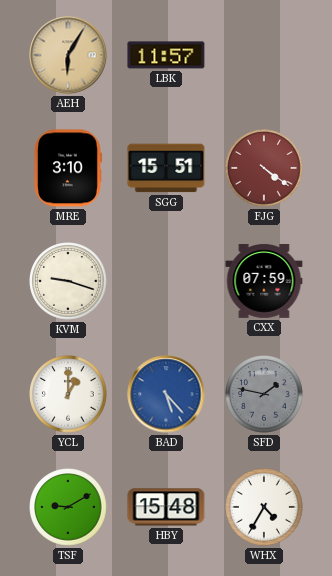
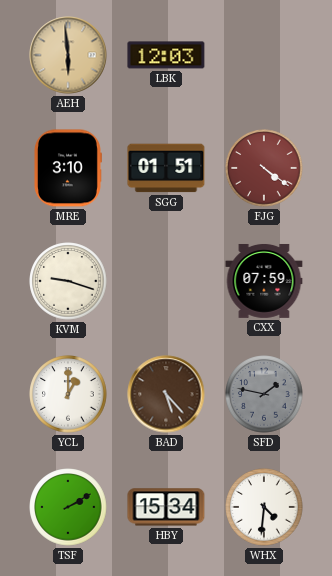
AEH: 6:05 -> 5:59 (68, 55)
LBK: 11:57 -> 12:03 (166, 55)
SGG: 15:51 -> 01:51 (166, 168)
BAD dial: blue -> brown (166, 394)
TSF: 9:10 -> 2:10 (68, 507)
HBY: 15:48 -> 15:34 (166, 507)
WHX: 4:35 -> 4:31 (264, 507)
